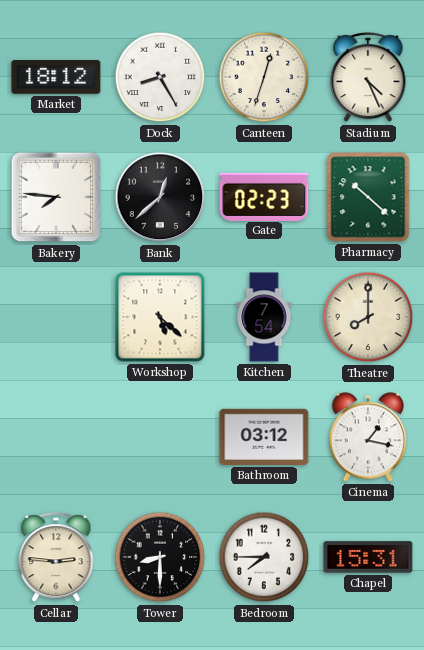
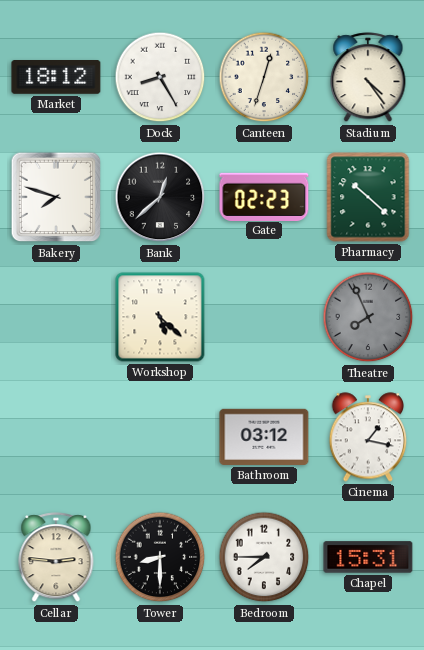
Stadium: 4:26 -> 4:24 (368, 78)
Bakery: 7:46 -> 7:48 (56, 197)
Kitchen: 7:54 -> none (264, 317)
Theatre: 8:00 -> 7:56 (368, 317)
Theatre dial: cream -> grey (368, 317)
